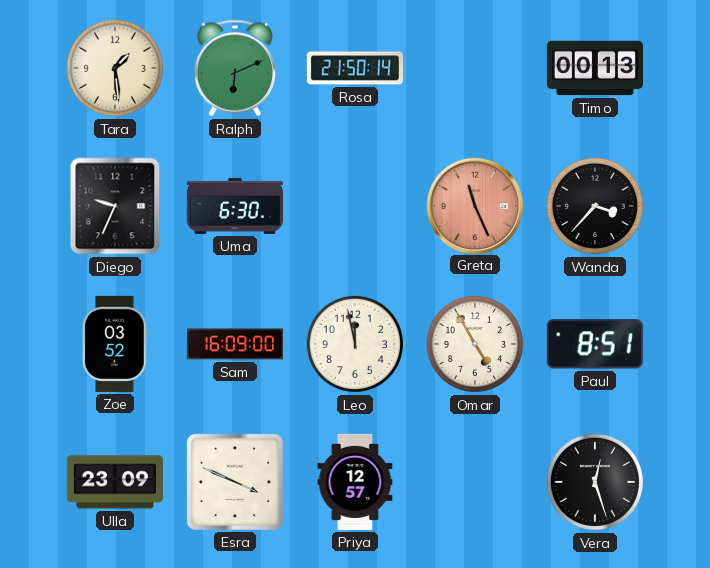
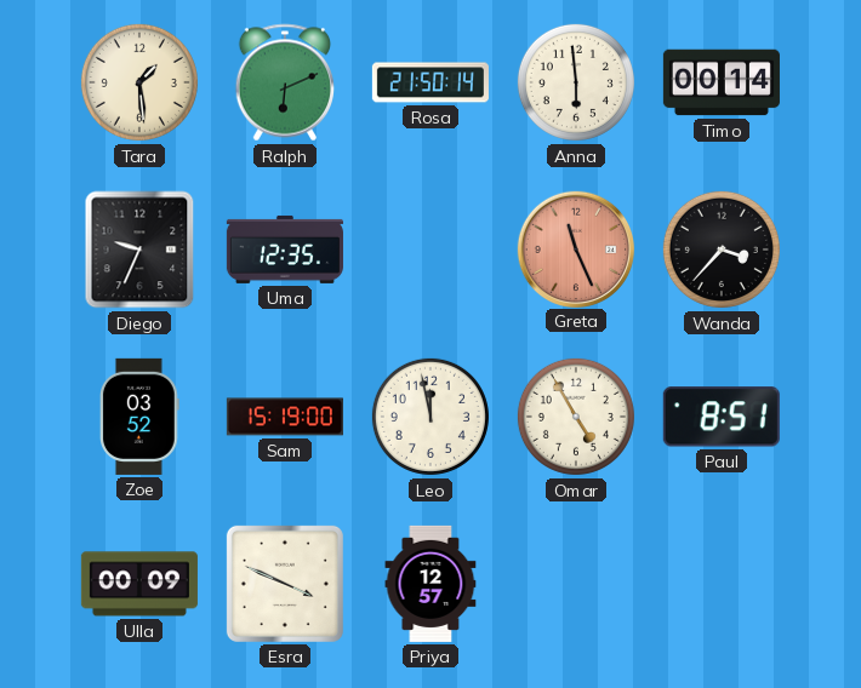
Anna: none -> 5:59 (576, 82)
Timo: 00:13 -> 00:14 (722, 82)
Uma: 6:30 -> 12:35 (285, 250)
Sam: 16:09 -> 15:19 (285, 417)
Ulla: 23:09 -> 00:09 (139, 584)
Vera: 12:27 -> none (595, 482)
